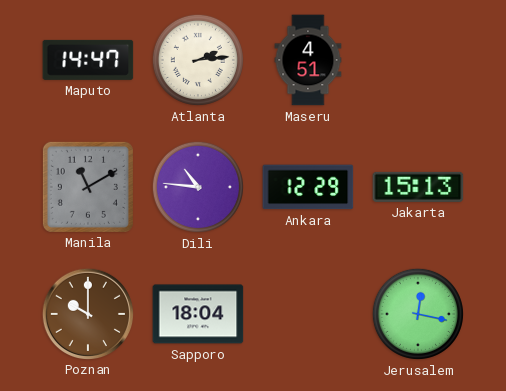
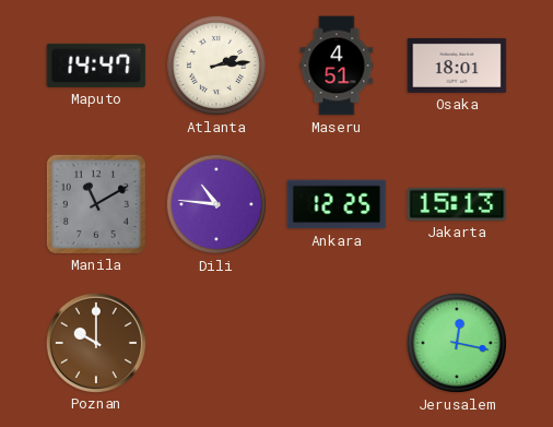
Osaka: none -> 18:01 (457, 66)
Ankara: 12:29 -> 12:25 (337, 204)
Sapporo: 18:04 -> none (198, 314)
